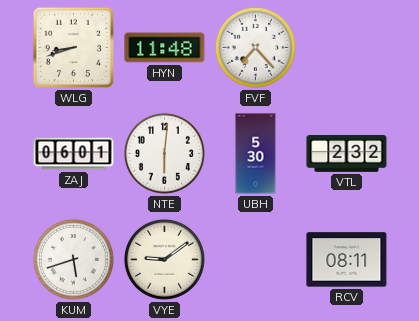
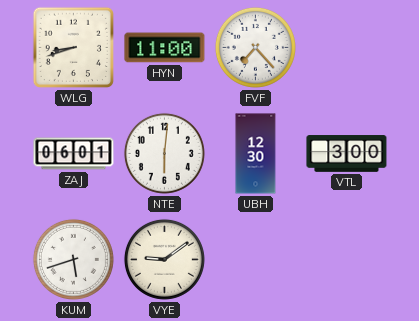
HYN: 11:48 -> 11:00 (165, 48)
UBH: 5:30 -> 12:30 (256, 154)
VTL: 2:32 -> 3:00 (347, 154)
RCV: 08:11 -> none (347, 260)
